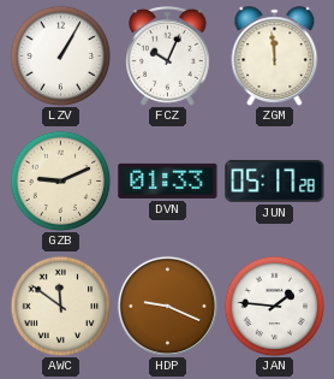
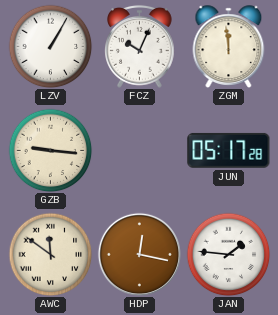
GZB: 9:11 -> 9:16 (50, 150)
DVN: 01:33 -> none (168, 180)
HDP: 9:19 -> 12:17 (139, 254)
